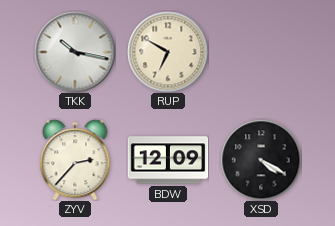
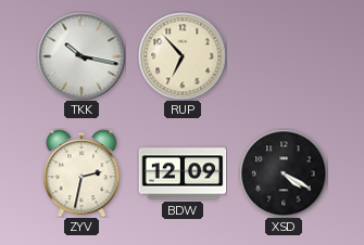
RUP: 6:50 -> 6:53 (183, 56)
ZYV: 2:37 -> 2:32 (81, 173)
